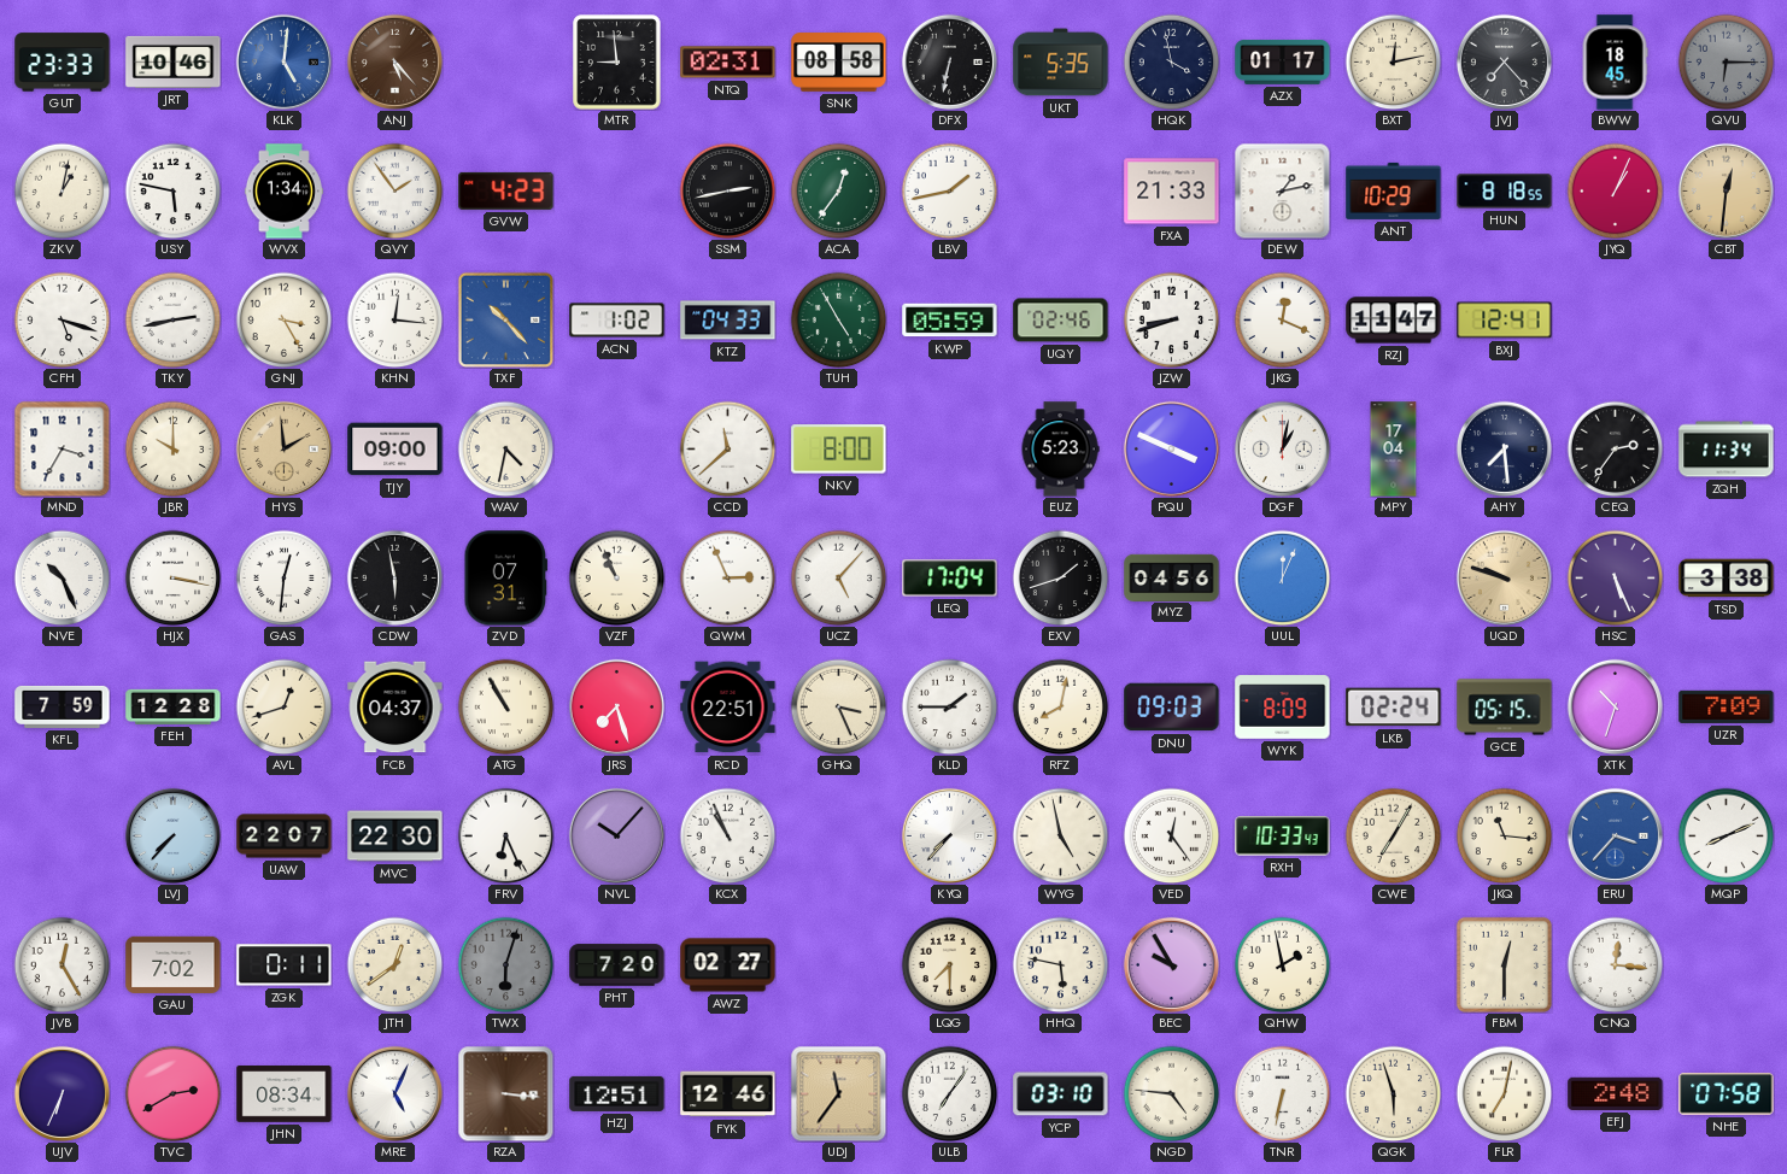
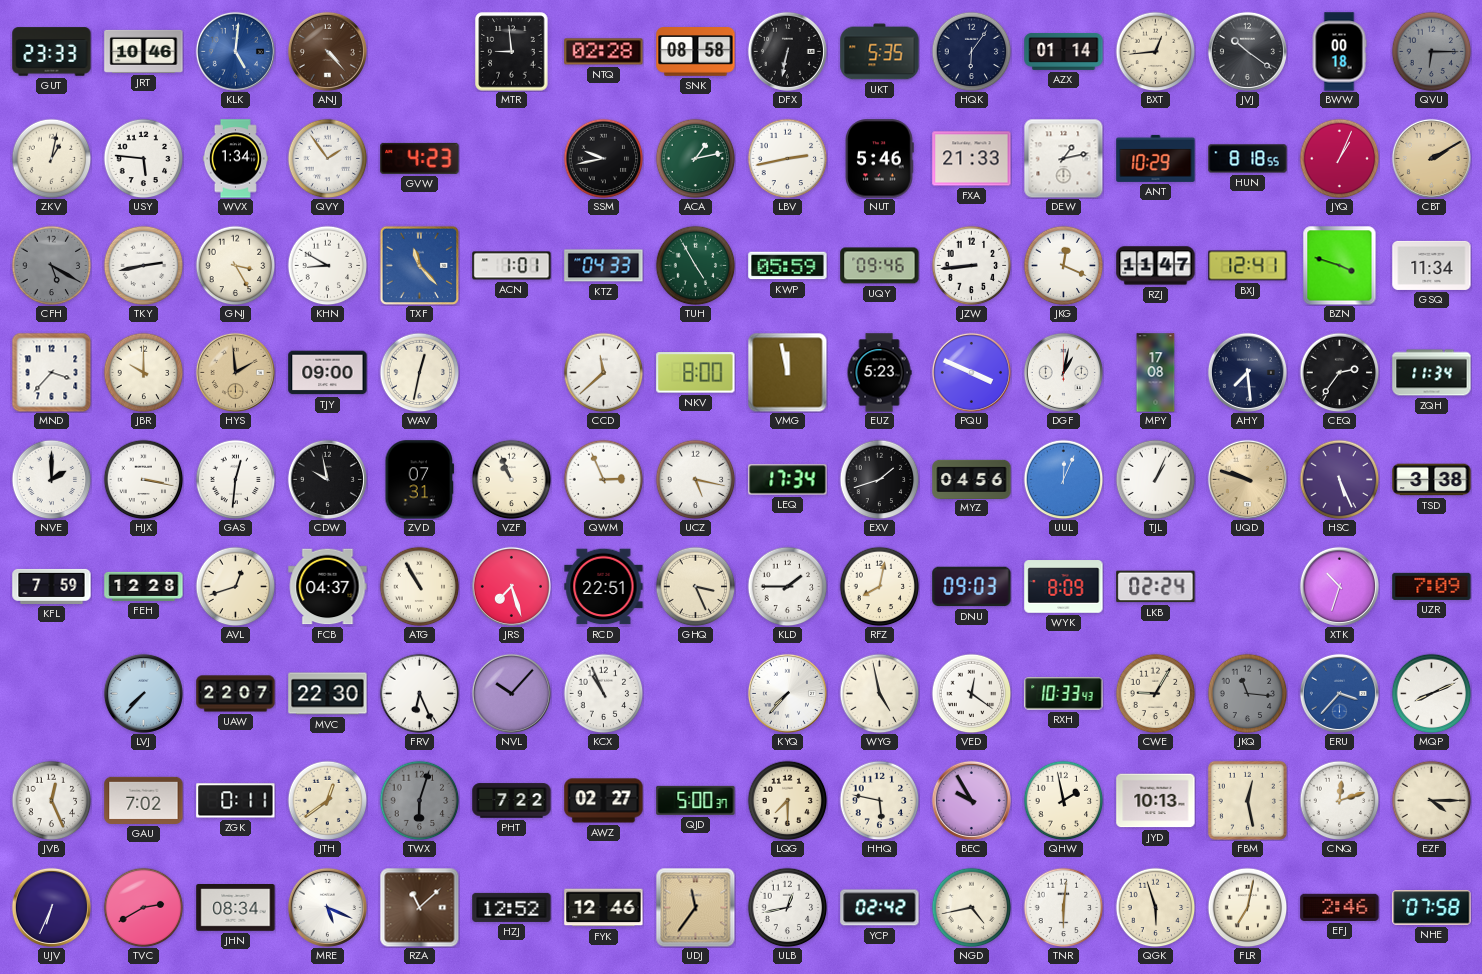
ANJ: 5:23 -> 4:23 (327, 51)
NTQ: 02:31 -> 02:28 (604, 52)
HQK: 3:58 -> 6:06 (971, 51)
AZX: 01:17 -> 01:14 (1064, 51)
BXT: 12:13 -> 12:44 (1155, 51)
JVJ: 7:23 -> 10:21 (1247, 51)
BWW: 18:45 -> 00:18 (1339, 52)
USY: 5:47 -> 5:46 (143, 158)
SSM: 2:43 -> 9:43 (603, 158)
ACA: 12:36 -> 1:13 (695, 158)
LBV: 1:43 -> 2:43 (787, 158)
NUT: none -> 5:46 (879, 159)
CBT: 12:31 -> 2:10 (1431, 158)
CFH: 5:18 -> 5:20 (51, 265)
CFH dial: white -> grey (51, 265)
KHN: 12:16 -> 8:50 (327, 265)
TXF: 10:23 -> 11:23 (419, 265)
ACN: 1:02 -> 1:01 (512, 266)
UQY: 02:46 -> 09:46 (880, 266)
JZW: 8:42 -> 8:44 (971, 265)
BZN: none -> 3:48 (1340, 265)
GSQ: none -> 11:34 (1432, 265)
MND: 3:35 -> 3:37 (51, 372)
WAV: 4:32 -> 12:32 (419, 372)
VMG: none -> 11:58 (787, 372)
MPY: 17:04 -> 17:08 (1156, 373)
NVE: 10:26 -> 2:00 (51, 479)
CDW: 5:58 -> 9:58 (327, 479)
UCZ: 5:07 -> 5:17 (695, 479)
LEQ: 17:04 -> 17:34 (788, 480)
TJL: none -> 1:04 (1155, 479)
GCE: 05:15 -> none (1505, 708)
VED: 12:24 -> 12:21 (971, 693)
CWE: 7:05 -> 9:05 (1155, 693)
JKQ dial: cream -> grey (1247, 693)
JVB: 12:25 -> 12:26 (51, 800)
PHT: 7:20 -> 7:22 (512, 801)
QJD: none -> 5:00 (696, 800)
JYD: none -> 10:13 (1156, 801)
FBM: 12:30 -> 12:28 (1247, 800)
CNQ: 12:16 -> 12:12 (1339, 800)
EZF: none -> 4:15 (1431, 800)
MRE: 5:04 -> 5:19 (327, 907)
RZA: 3:16 -> 11:08 (419, 907)
HZJ: 12:51 -> 12:52 (512, 907)
ULB: 7:06 -> 12:43 (787, 907)
YCP: 03:10 -> 02:42 (880, 908)
NGD: 4:46 -> 4:43 (971, 907)
TNR: 6:32 -> 6:01 (1063, 907)
EFJ: 2:48 -> 2:46 (1340, 907)
